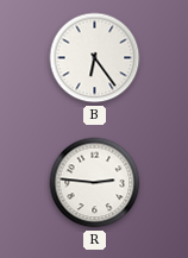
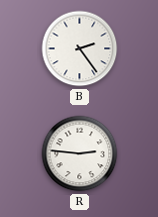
B: 6:24 -> 2:24 (80, 49)
